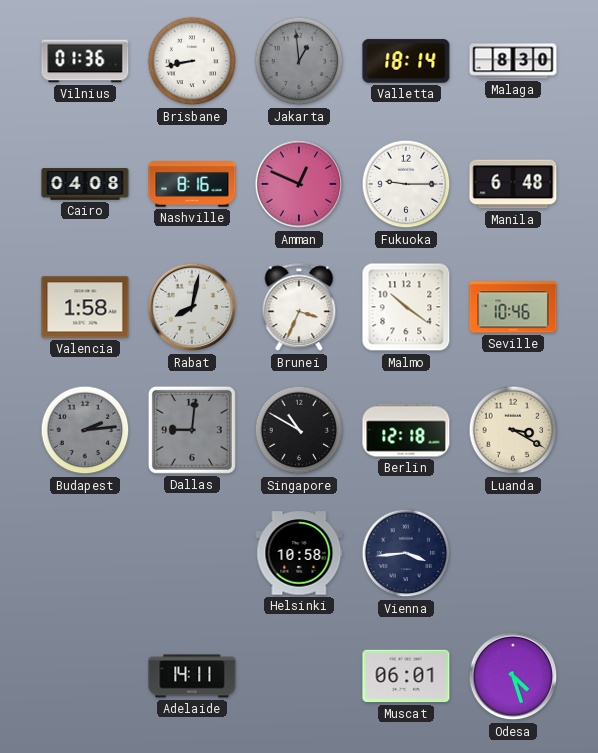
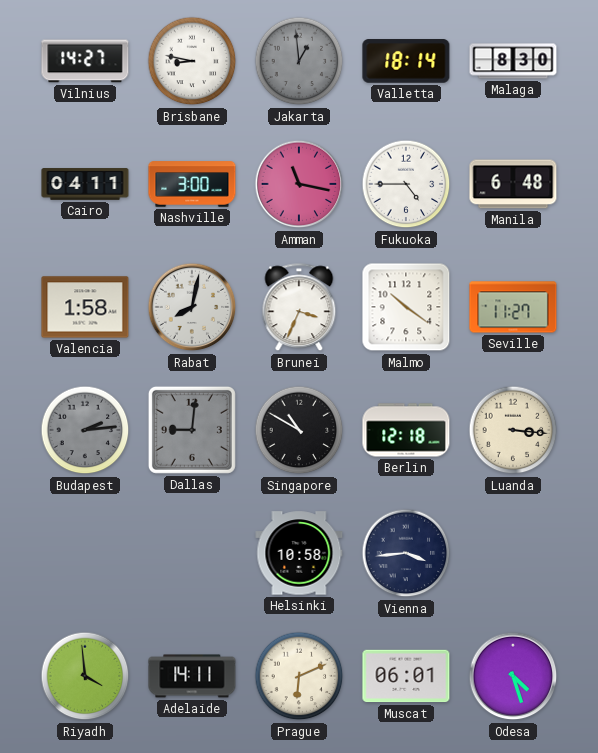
Vilnius: 01:36 -> 14:27 (85, 61)
Brisbane: 8:43 -> 8:47 (192, 61)
Cairo: 04:08 -> 04:11 (85, 184)
Nashville: 8:16 -> 3:00 (192, 184)
Amman: 12:49 -> 11:17 (299, 184)
Fukuoka: 9:15 -> 4:45 (406, 184)
Seville: 10:46 -> 11:27 (513, 307)
Luanda: 3:20 -> 3:16 (513, 430)
Riyadh: none -> 3:59 (85, 676)
Prague: none -> 6:11 (299, 676)
